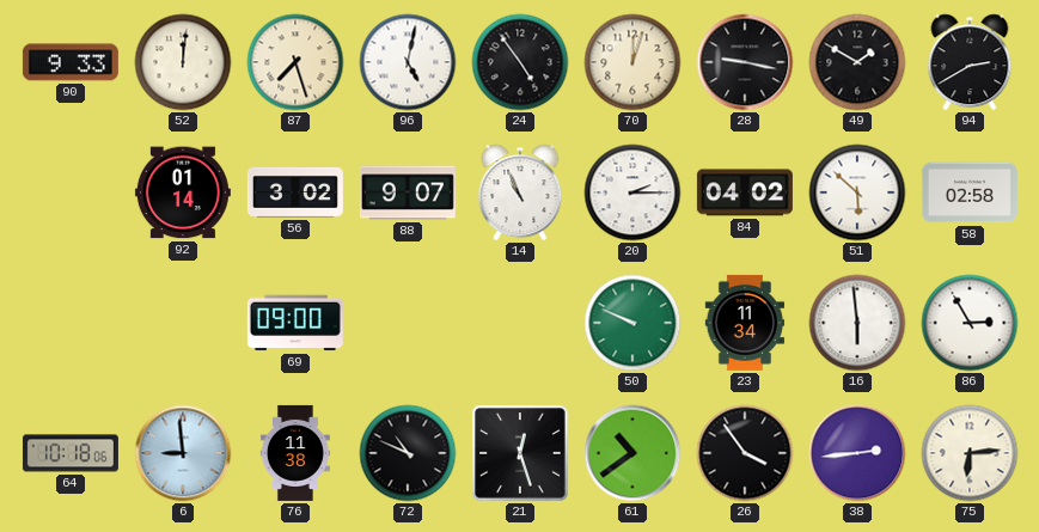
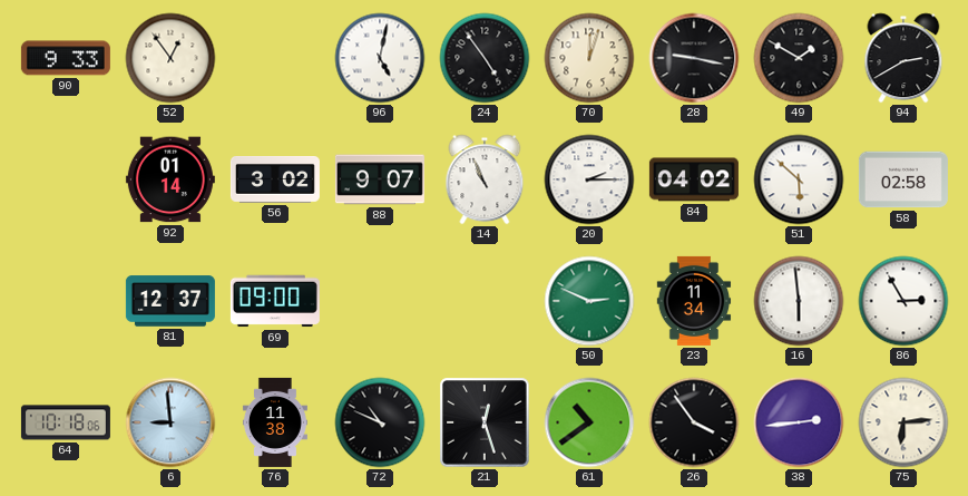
52: 12:01 -> 12:54 (170, 58)
87: 7:27 -> none (295, 62)
81: none -> 12:37 (170, 301)
50: 9:49 -> 2:49 (589, 301)
